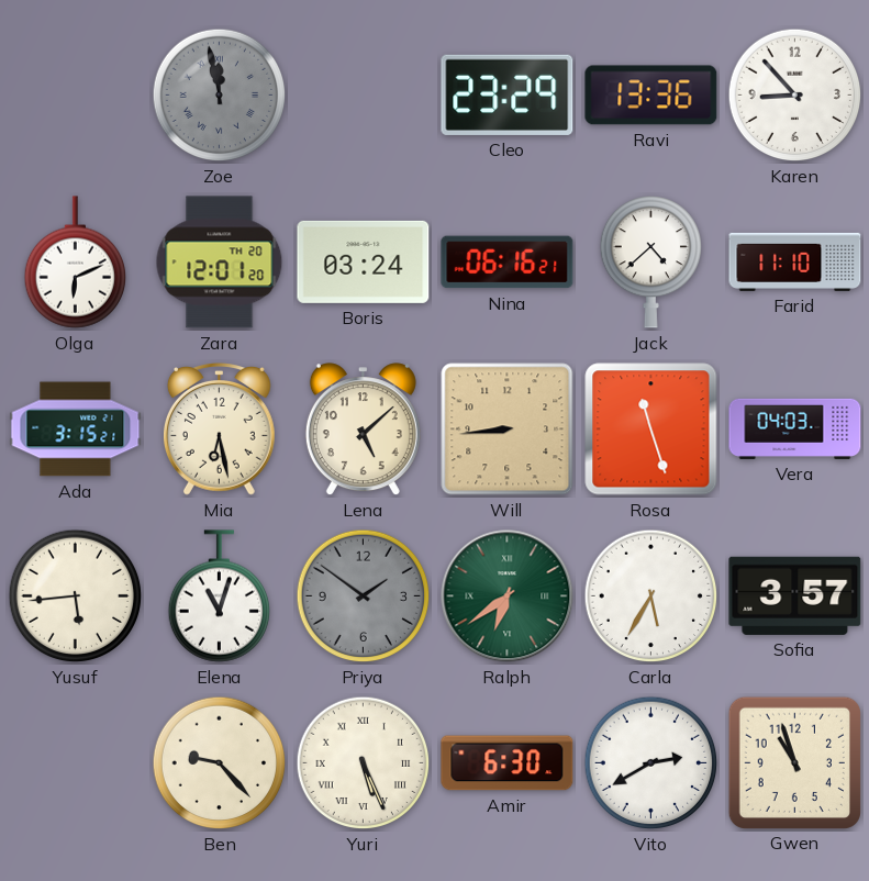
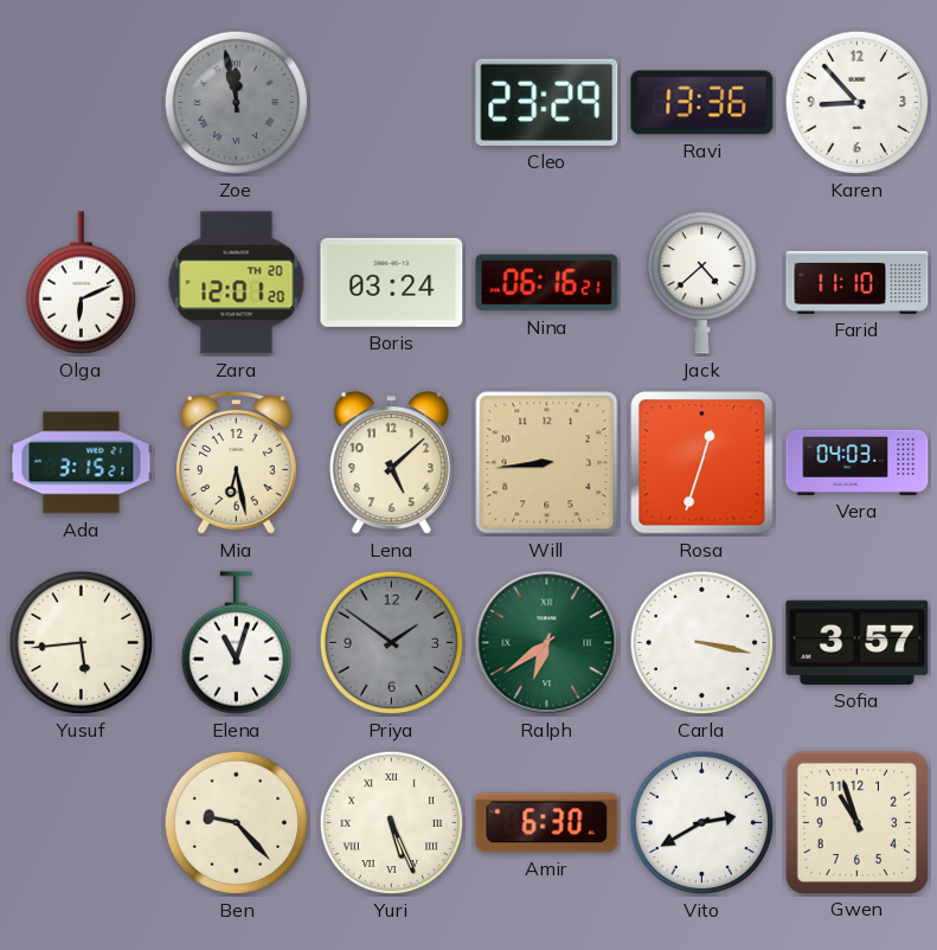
Rosa: 11:27 -> 12:33 (702, 463)
Carla: 5:35 -> 3:17 (702, 643)
